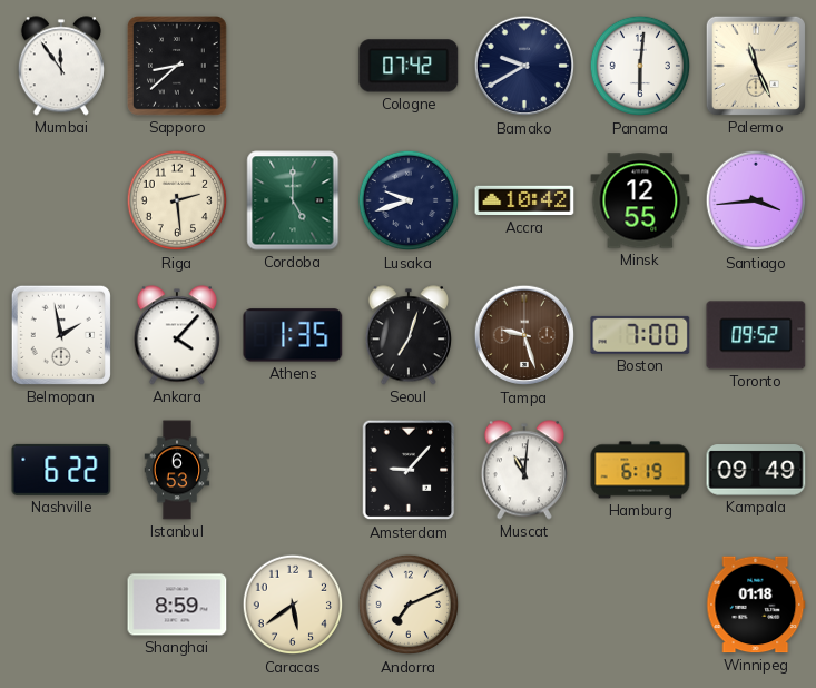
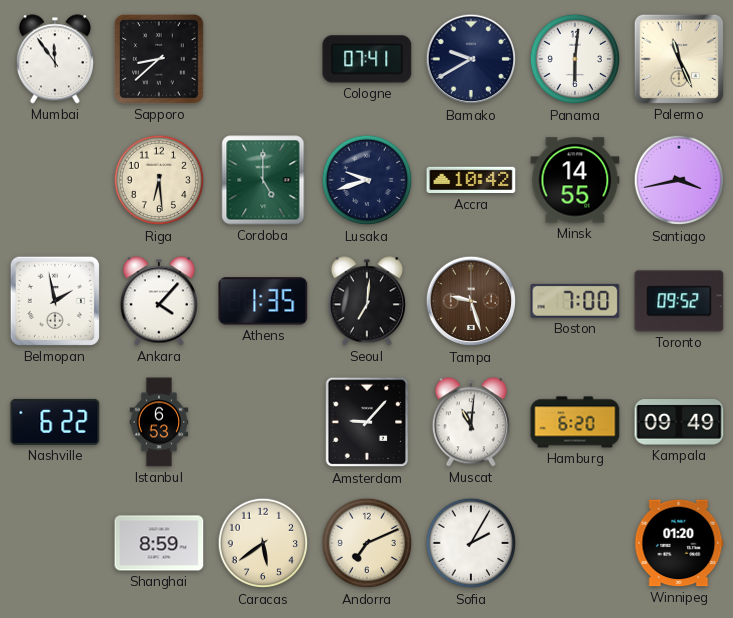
Cologne: 07:42 -> 07:41 (367, 59)
Riga: 2:29 -> 6:29 (159, 180)
Minsk: 12:55 -> 14:55 (575, 180)
Santiago: 3:44 -> 3:43 (679, 180)
Seoul: 7:03 -> 7:01 (367, 301)
Hamburg: 6:19 -> 6:20 (575, 422)
Sofia: none -> 2:05 (471, 543)
Winnipeg: 01:18 -> 01:20 (679, 543)
